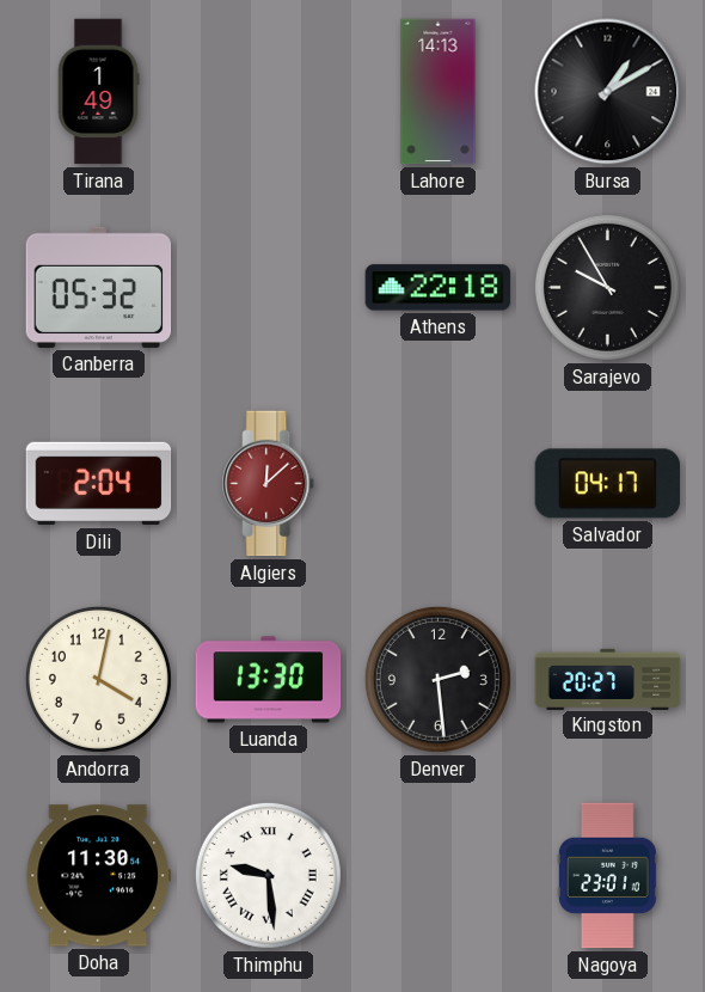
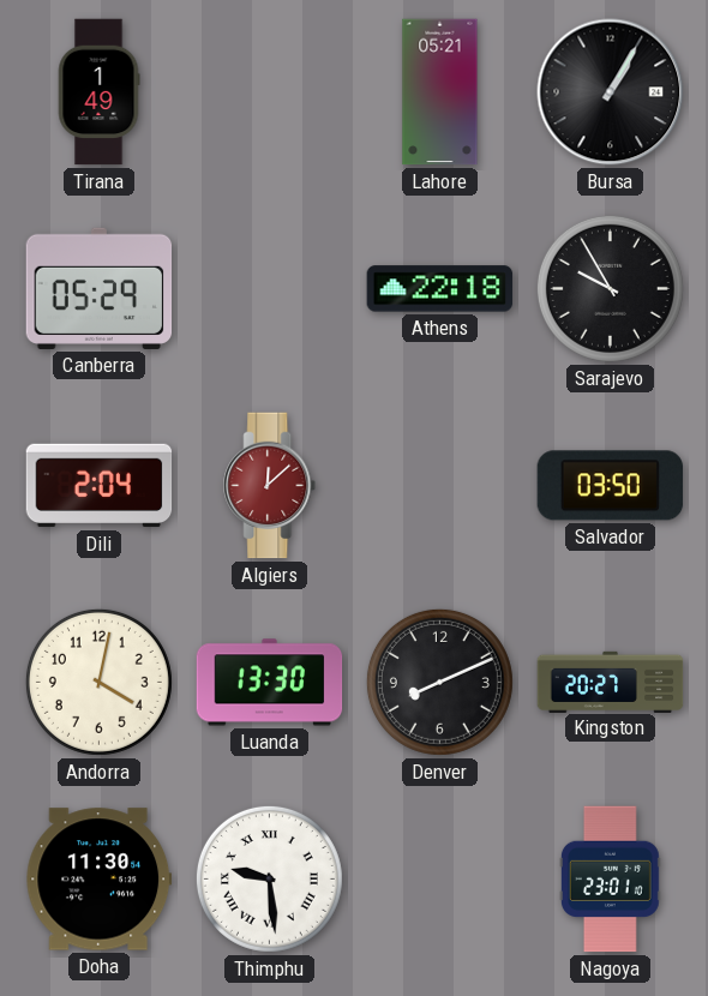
Lahore: 14:13 -> 05:21 (440, 92)
Bursa: 1:10 -> 1:05 (611, 92)
Canberra: 05:32 -> 05:29 (100, 288)
Salvador: 04:17 -> 03:50 (611, 486)
Denver: 2:29 -> 8:11 (439, 682)
